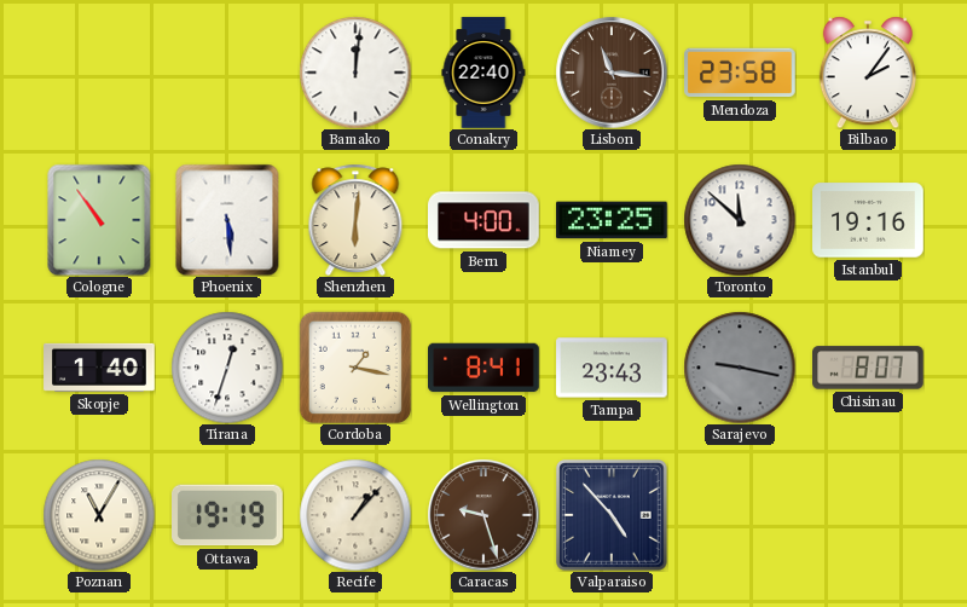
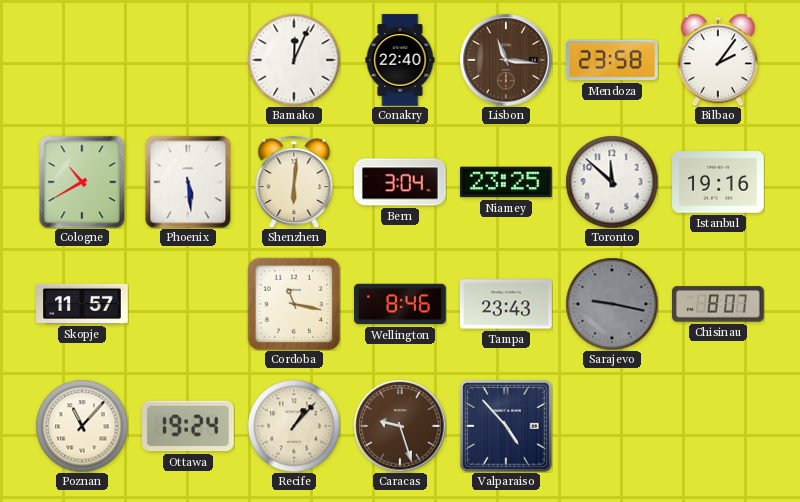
Bamako: 12:01 -> 12:04 (294, 60)
Cologne: 10:54 -> 10:40 (82, 182)
Bern: 4:00 -> 3:04 (401, 182)
Skopje: 1:40 -> 11:57 (82, 304)
Tirana: 12:33 -> none (227, 368)
Cordoba: 1:17 -> 11:17 (294, 304)
Wellington: 8:41 -> 8:46 (400, 304)
Poznan: 11:05 -> 11:07 (82, 426)
Ottawa: 19:19 -> 19:24 (189, 426)
